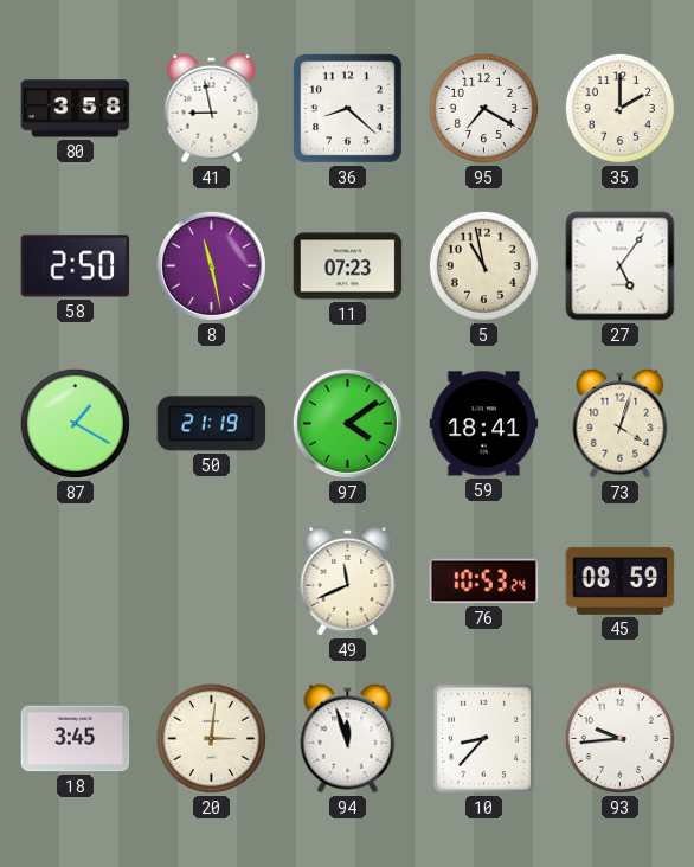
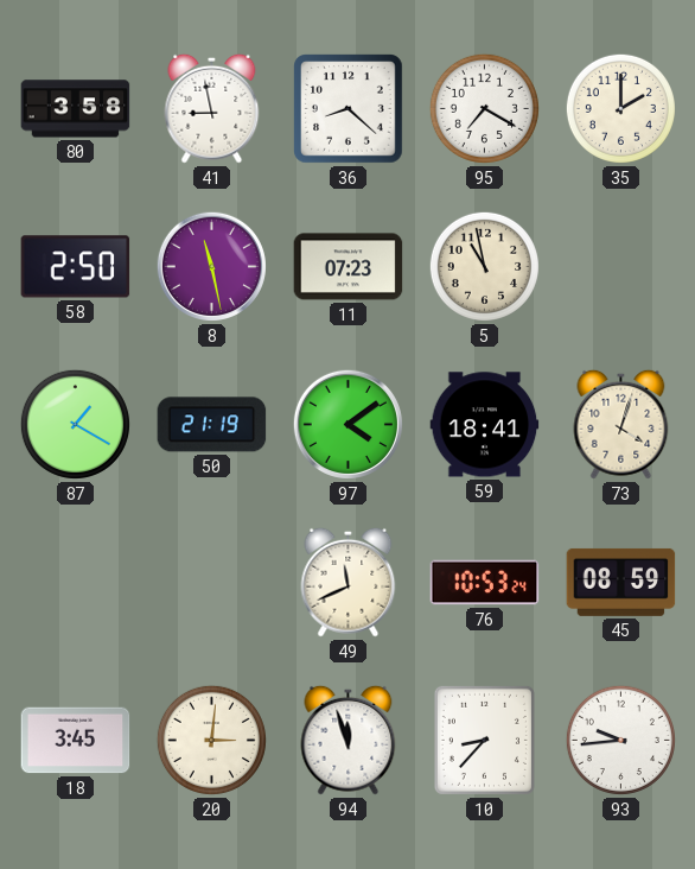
27: 5:06 -> none (621, 266)
